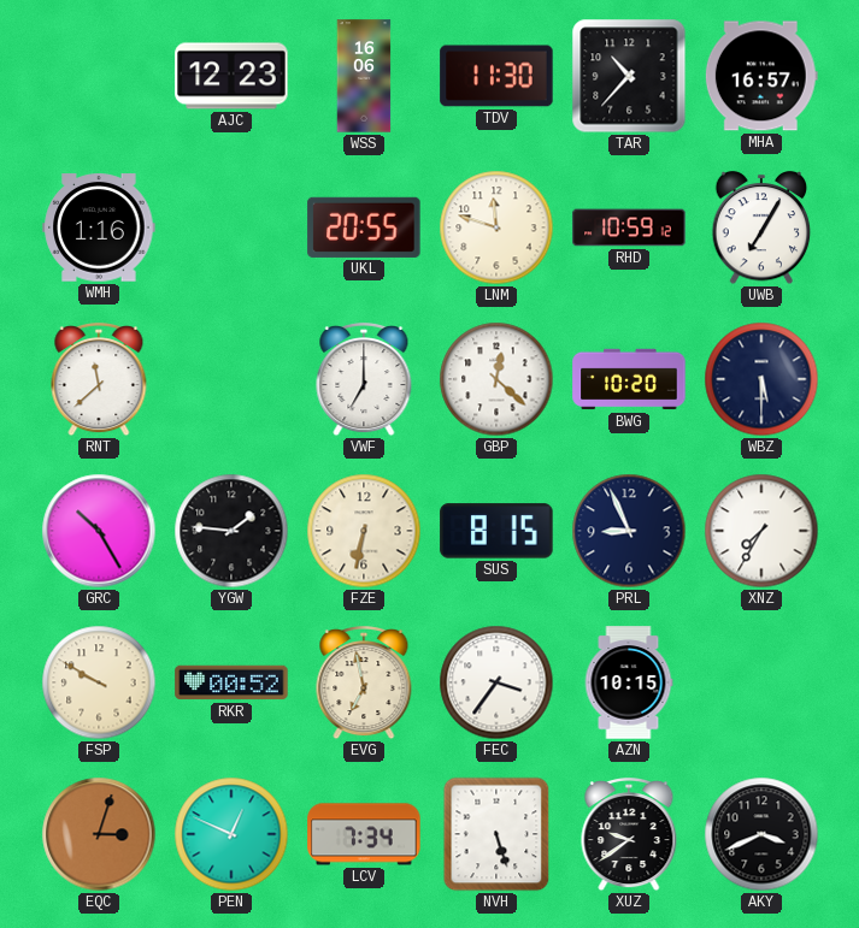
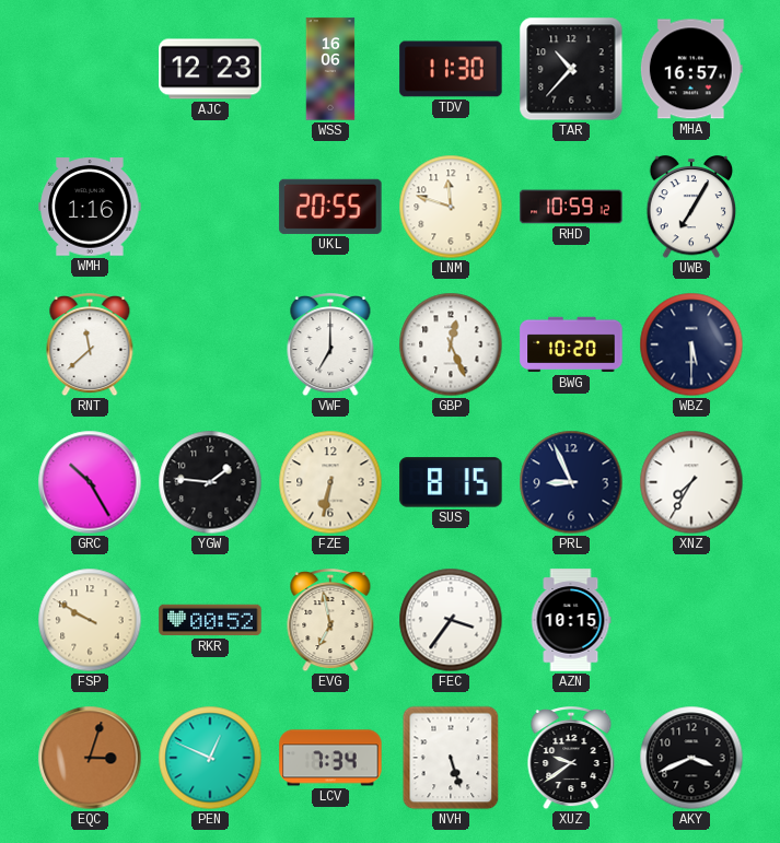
GBP: 12:22 -> 12:26 (451, 344)
